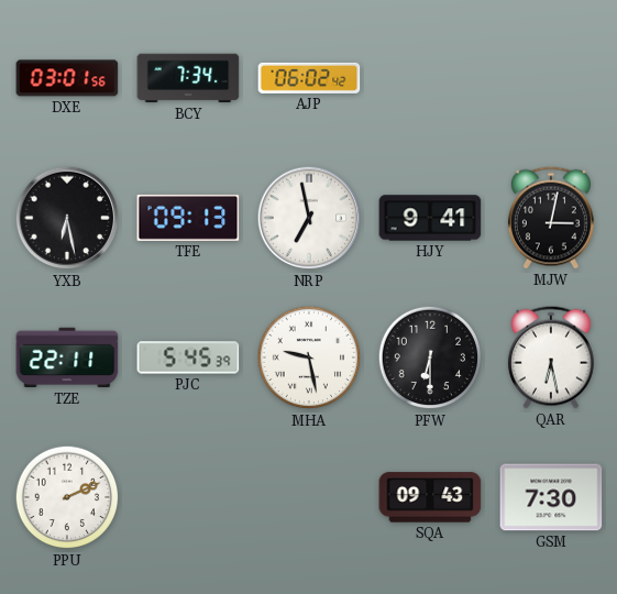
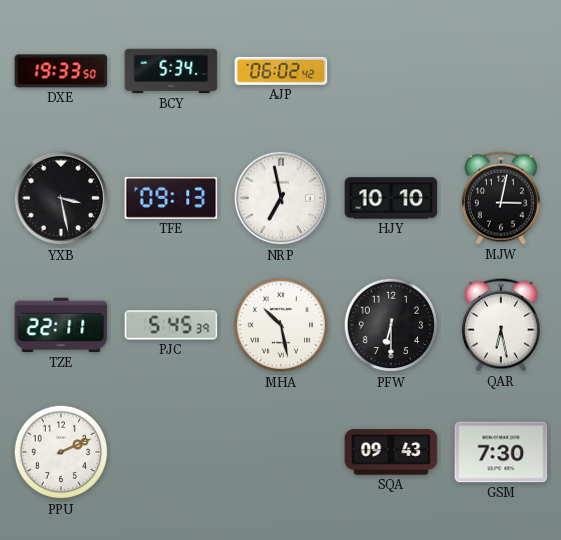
DXE: 03:01 -> 19:33 (61, 71)
BCY: 7:34 -> 5:34 (171, 71)
YXB: 6:28 -> 3:28 (61, 198)
HJY: 9:41 -> 10:10 (391, 198)
MHA: 9:28 -> 10:28 (281, 325)
